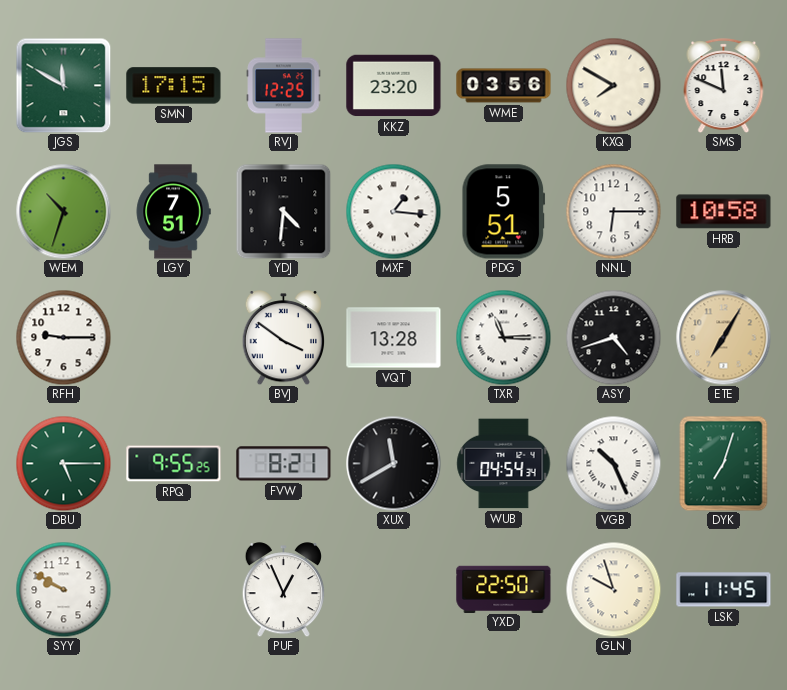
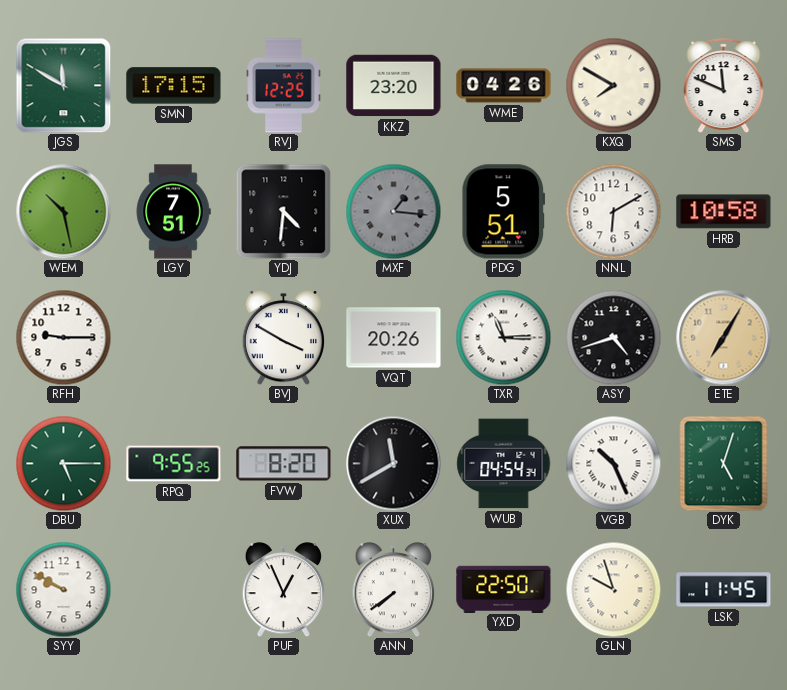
WME: 03:56 -> 04:26 (504, 86)
WEM: 10:33 -> 10:28 (63, 211)
MXF dial: white -> grey (393, 211)
NNL: 6:15 -> 6:10 (613, 211)
BVJ: 3:51 -> 3:50 (283, 338)
VQT: 13:28 -> 20:26 (394, 338)
FVW: 8:21 -> 8:20 (284, 464)
DYK: 7:03 -> 5:03 (724, 463)
ANN: none -> 7:39 (393, 590)
